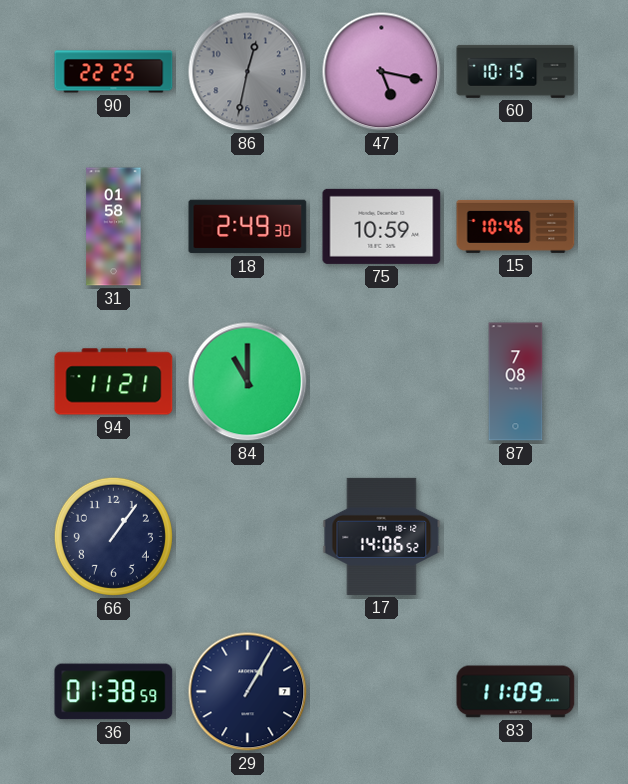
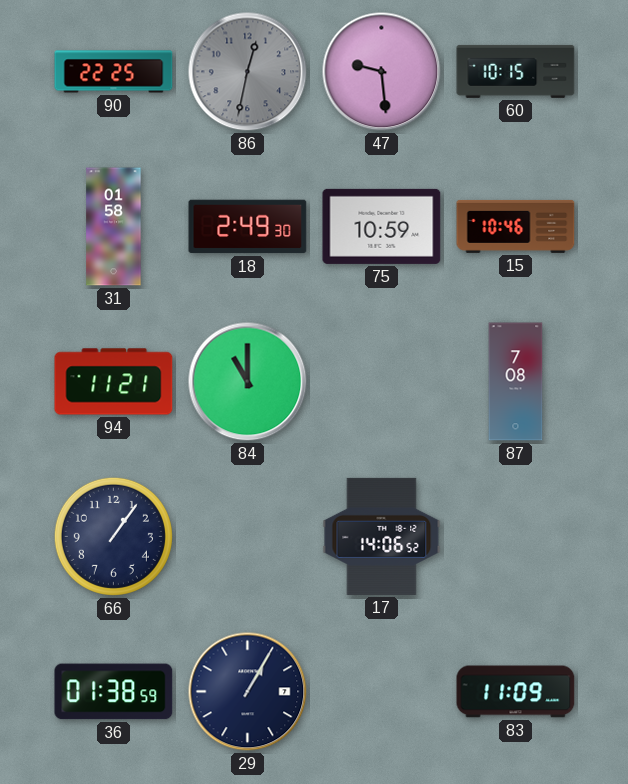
47: 5:17 -> 9:29 (382, 72)
